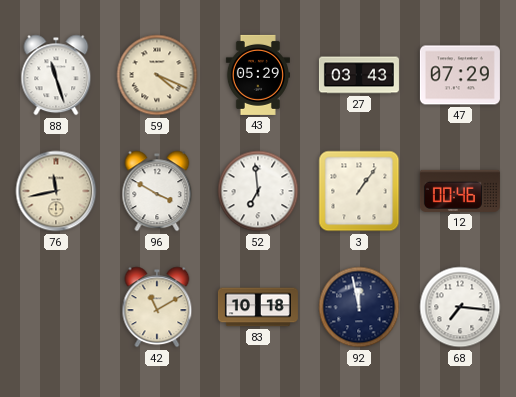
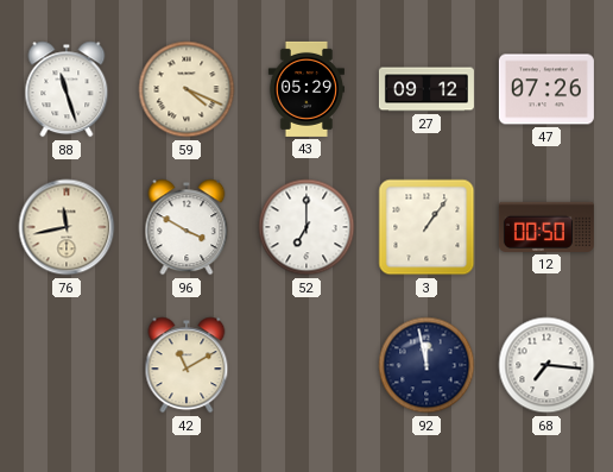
27: 03:43 -> 09:12 (426, 89)
47: 07:29 -> 07:26 (546, 89)
52: 6:59 -> 7:00 (306, 227)
12: 00:46 -> 00:50 (546, 227)
83: 10:18 -> none (258, 307)
